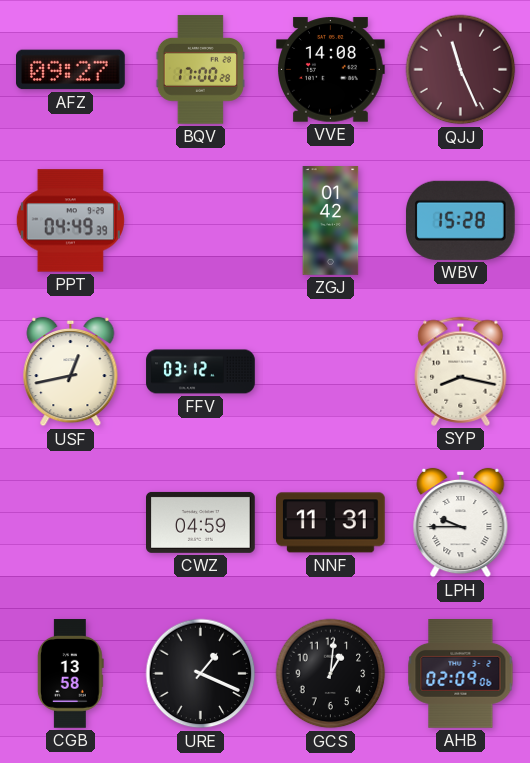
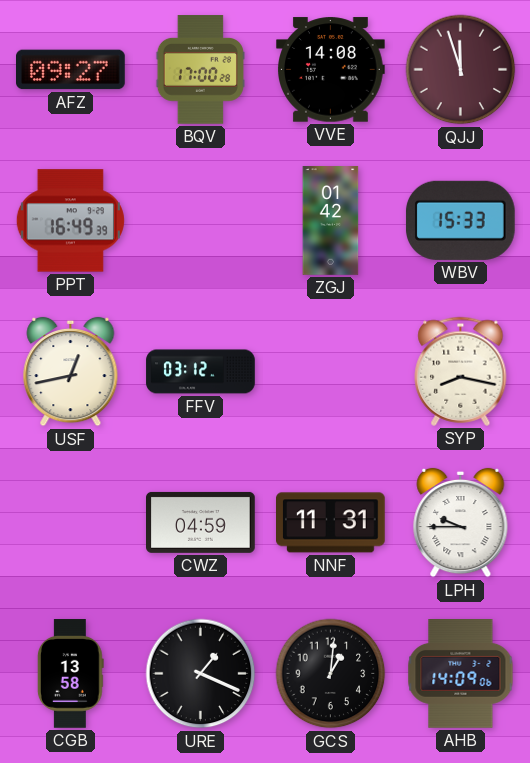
QJJ: 11:26 -> 11:57 (461, 70)
PPT: 04:49 -> 16:49 (70, 221)
WBV: 15:28 -> 15:33 (460, 220)
AHB: 02:09 -> 14:09 (461, 674)
